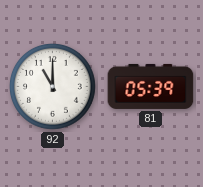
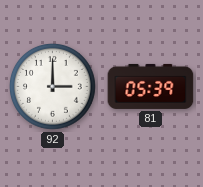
92: 11:00 -> 3:00 (53, 87)
